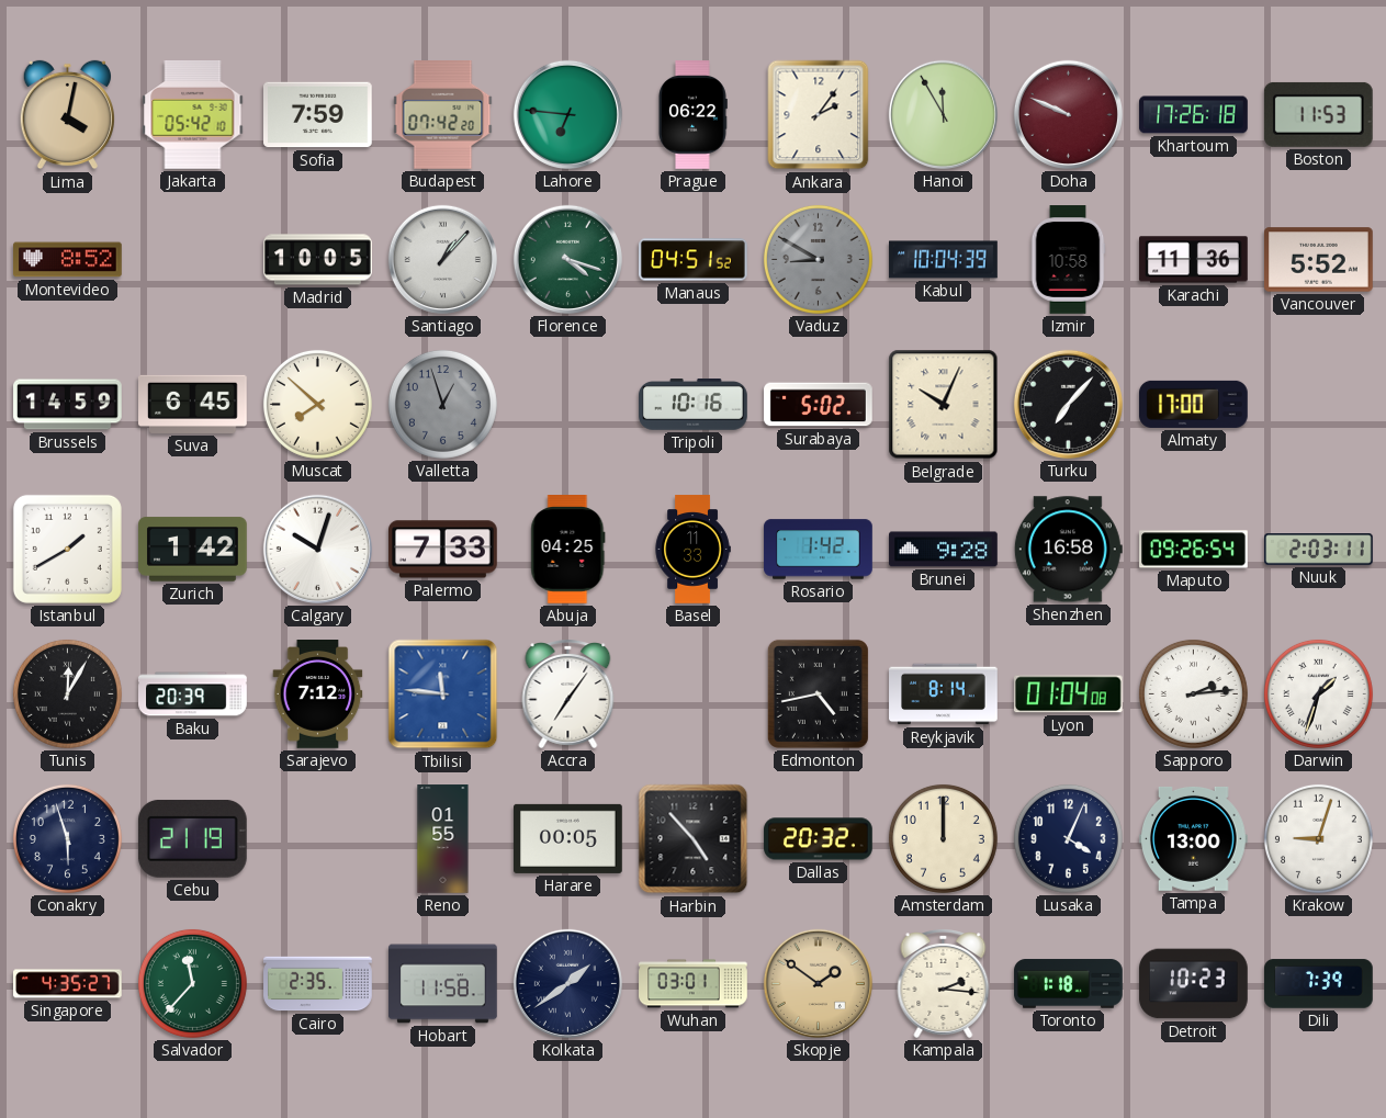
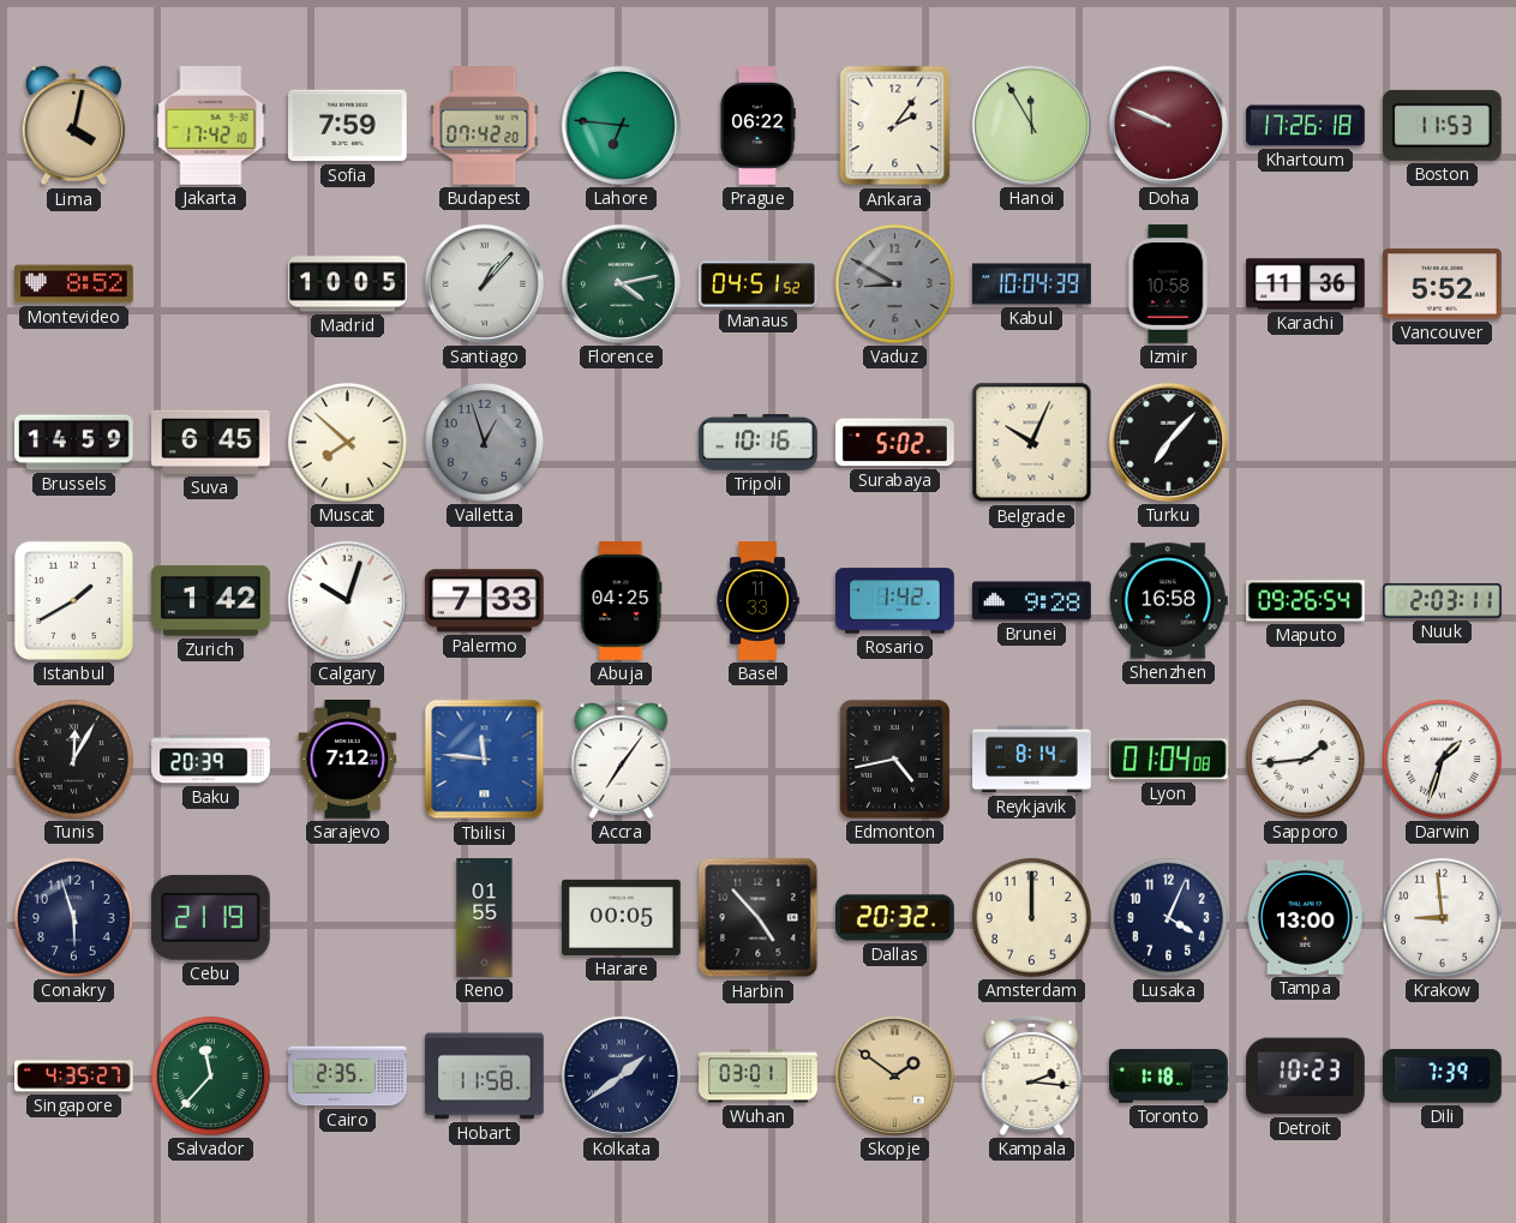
Jakarta: 05:42 -> 17:42 (211, 126)
Florence: 4:18 -> 4:13 (621, 283)
Almaty: 17:00 -> none (1194, 404)
Sapporo: 2:14 -> 1:44 (1305, 759)
Krakow: 9:03 -> 8:59 (1442, 917)
